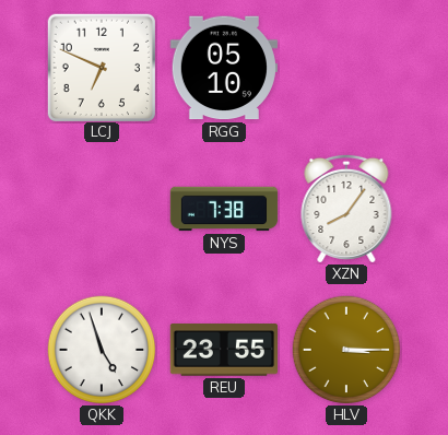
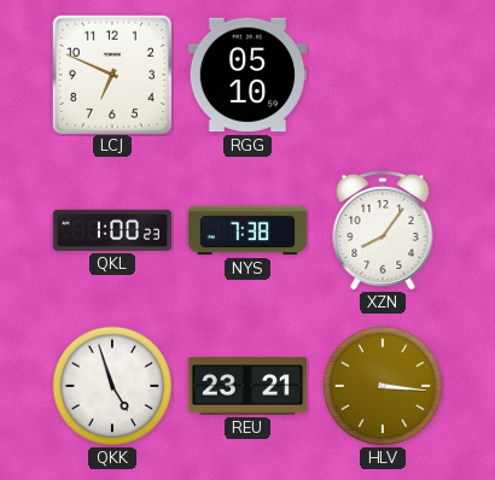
QKL: none -> 1:00 (112, 230)
REU: 23:55 -> 23:21 (246, 386)
HLV: 3:15 -> 3:16 (383, 386)
